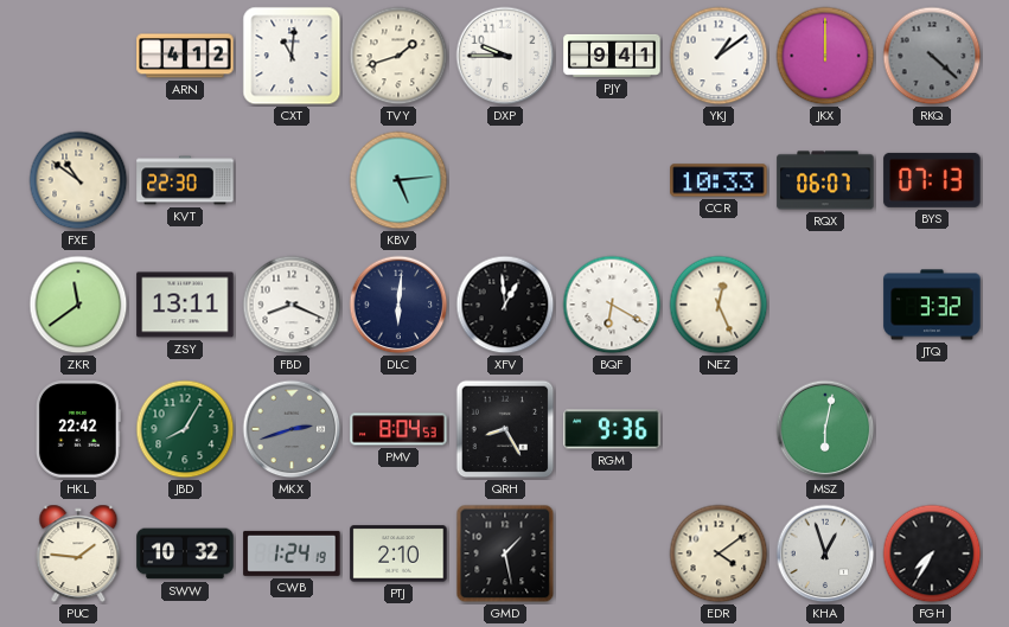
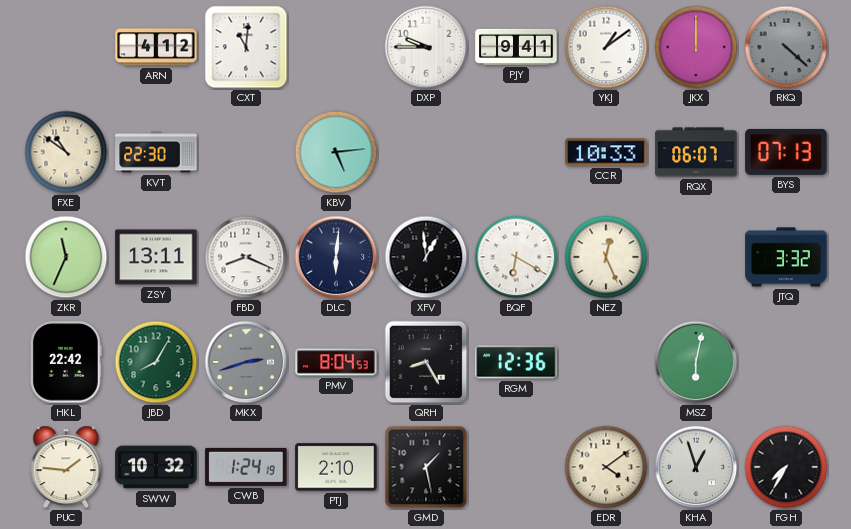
TVY: 1:42 -> none (398, 56)
ZKR: 11:39 -> 11:34 (66, 257)
RGM: 9:36 -> 12:36 (516, 362)
